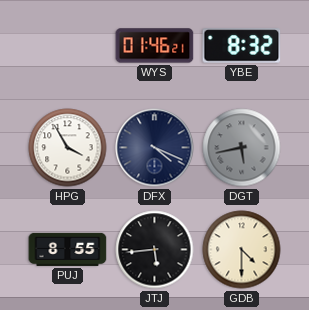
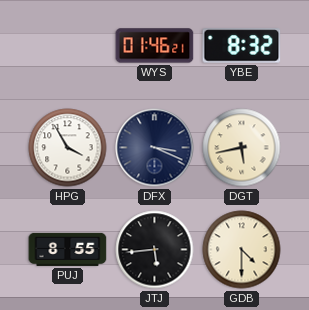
DFX: 4:19 -> 3:19 (155, 148)
DGT dial: grey -> cream (242, 148)
